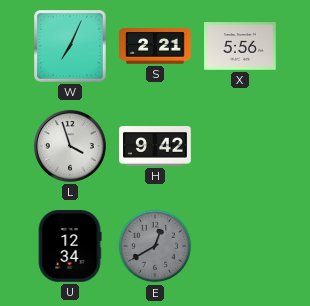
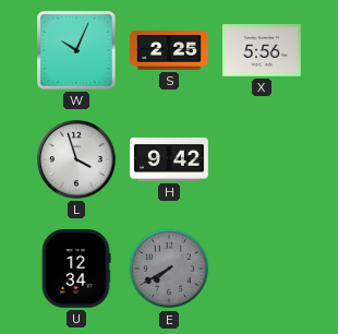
W: 7:04 -> 10:04 (77, 51)
S: 2:21 -> 2:25 (170, 51)
E: 12:40 -> 7:40 (169, 269)
